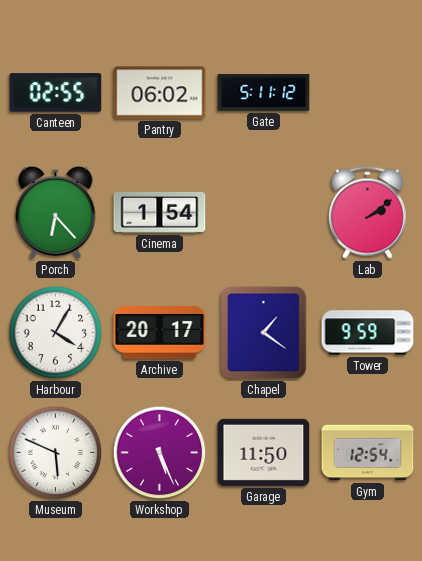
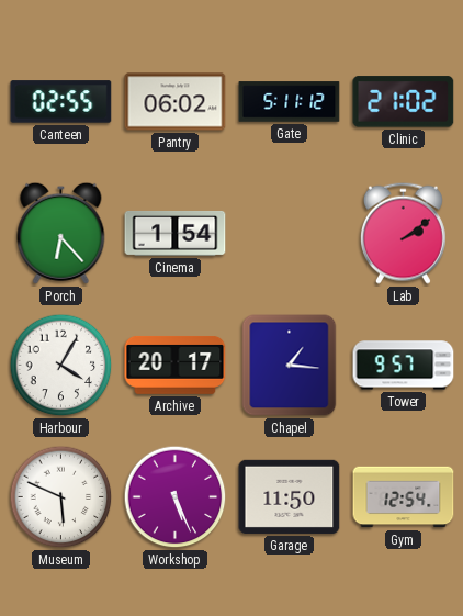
Clinic: none -> 21:02 (404, 102)
Chapel: 1:21 -> 1:16 (290, 366)
Tower: 9:59 -> 9:57 (404, 366)
